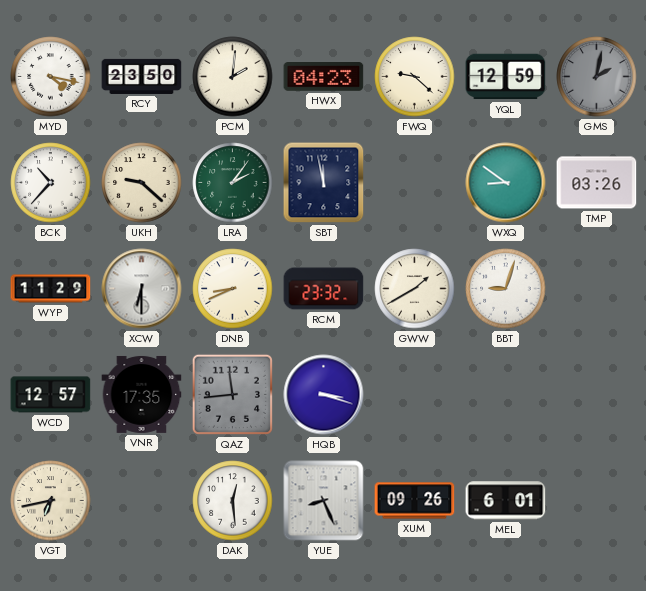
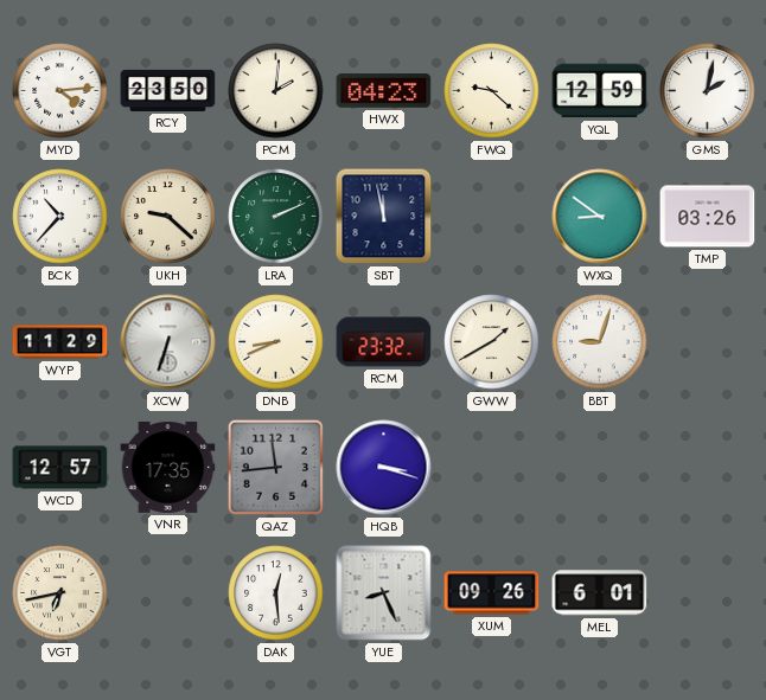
MYD: 4:17 -> 4:14 (60, 91)
GMS dial: grey -> white (708, 91)
LRA: 2:06 -> 2:11 (276, 217)
XCW: 6:30 -> 6:33 (168, 342)
